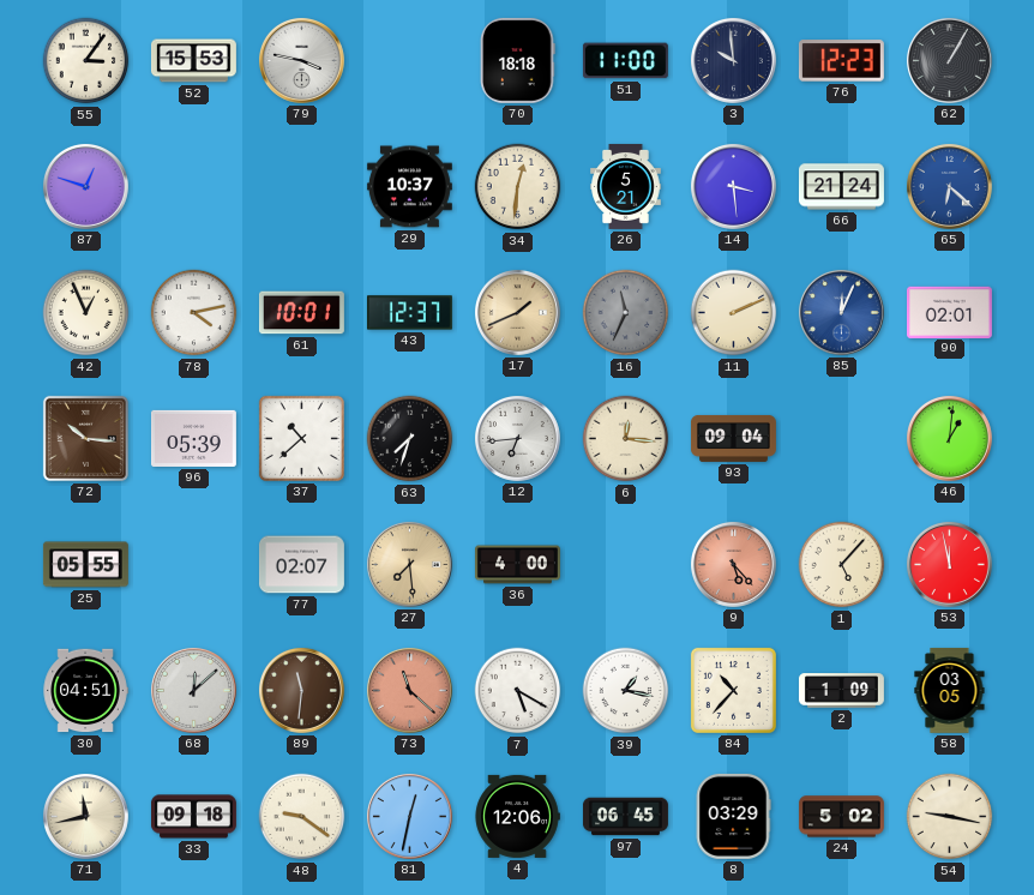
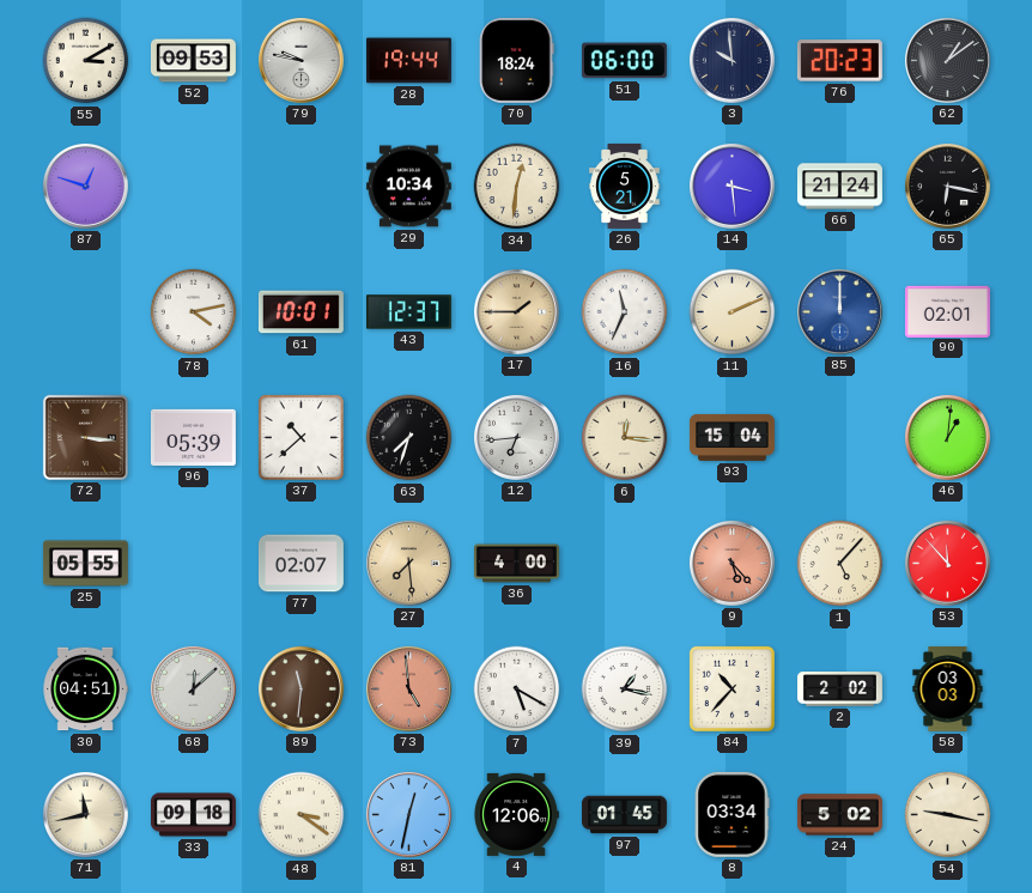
55: 3:06 -> 3:10 (86, 61)
52: 15:53 -> 09:53 (193, 61)
79: 3:47 -> 9:47 (301, 60)
28: none -> 19:44 (408, 61)
70: 18:18 -> 18:24 (517, 60)
51: 11:00 -> 06:00 (624, 61)
76: 12:23 -> 20:23 (839, 61)
62: 1:05 -> 1:09 (947, 60)
29: 10:37 -> 10:34 (408, 187)
65: 6:22 -> 6:17 (947, 186)
65 dial: blue -> black (947, 186)
42: 12:56 -> none (86, 313)
17: 1:41 -> 1:45 (516, 311)
16 dial: grey -> white (625, 312)
85: 12:04 -> 12:00 (839, 311)
72: 10:16 -> 3:16 (85, 437)
93: 09:04 -> 15:04 (731, 437)
53: 11:58 -> 11:53 (947, 563)
73: 11:22 -> 4:59 (408, 688)
2: 1:09 -> 2:02 (839, 690)
58: 03:05 -> 03:03 (948, 688)
48: 9:21 -> 3:21 (302, 815)
97: 06:45 -> 01:45 (624, 815)
8: 03:29 -> 03:34 (731, 814)
